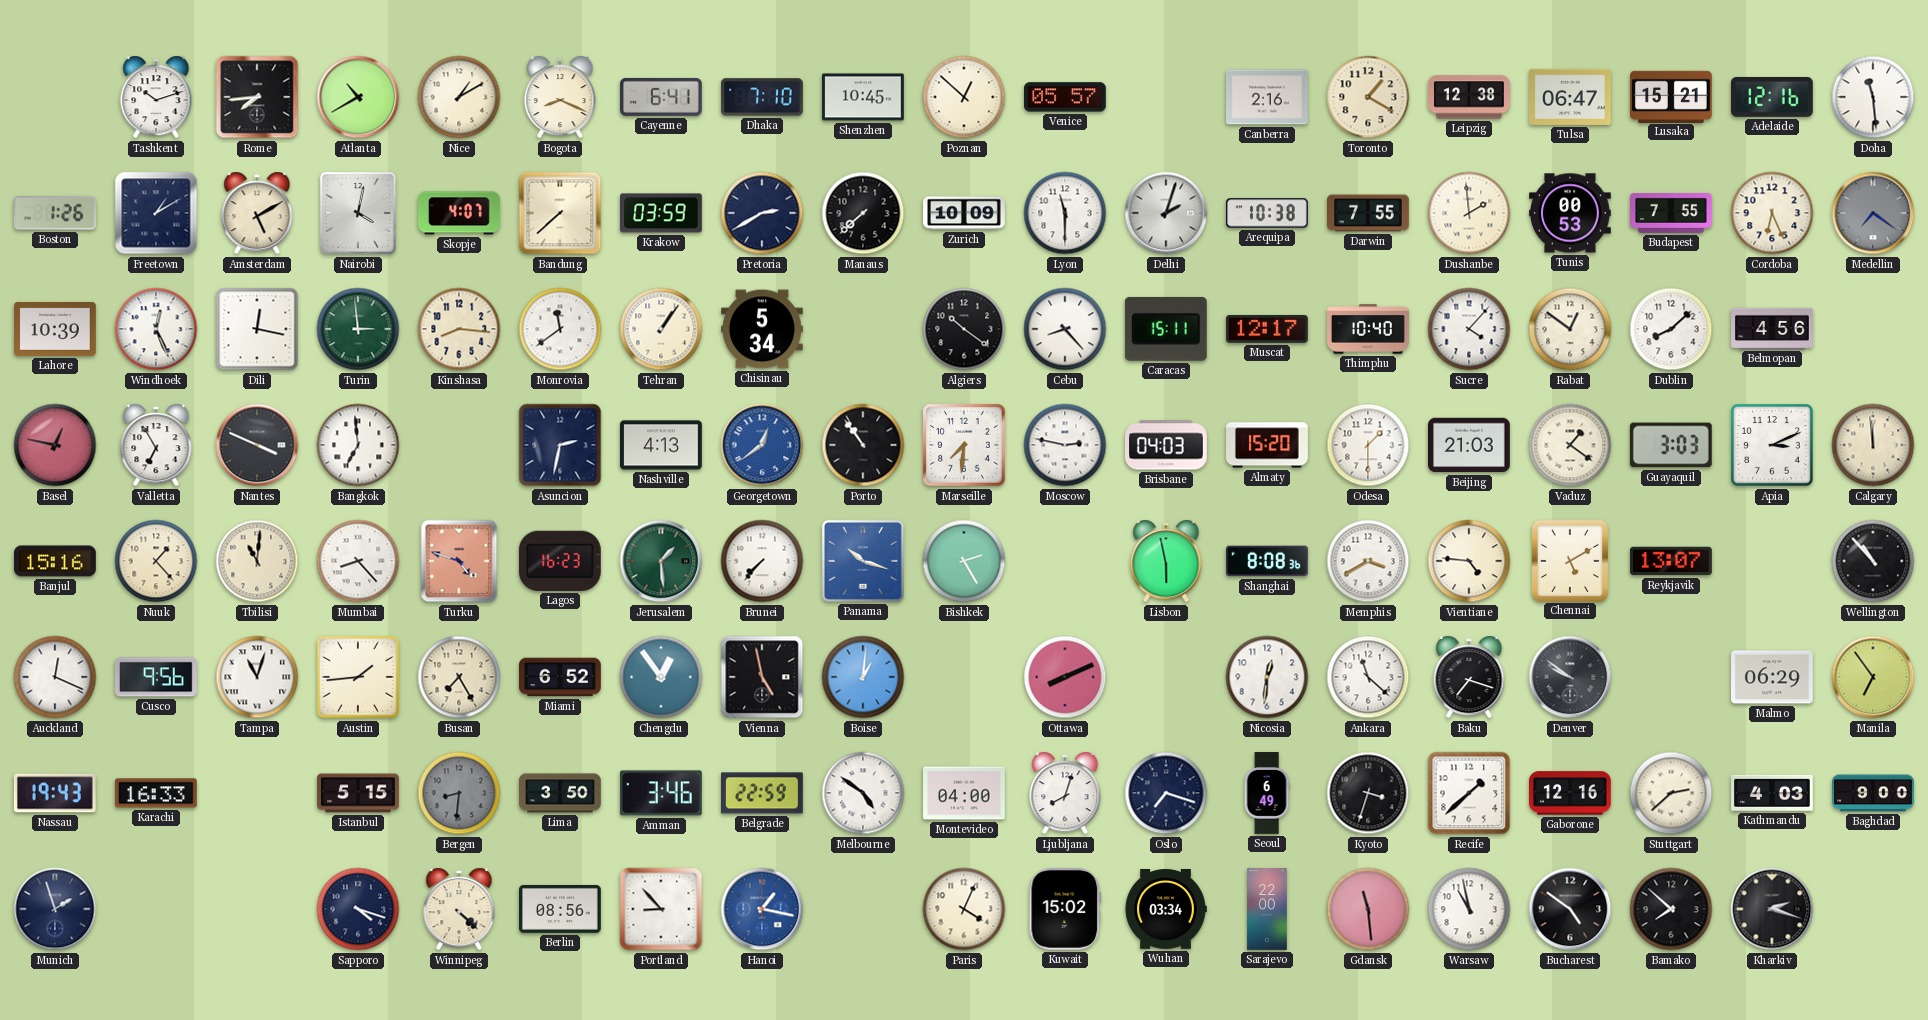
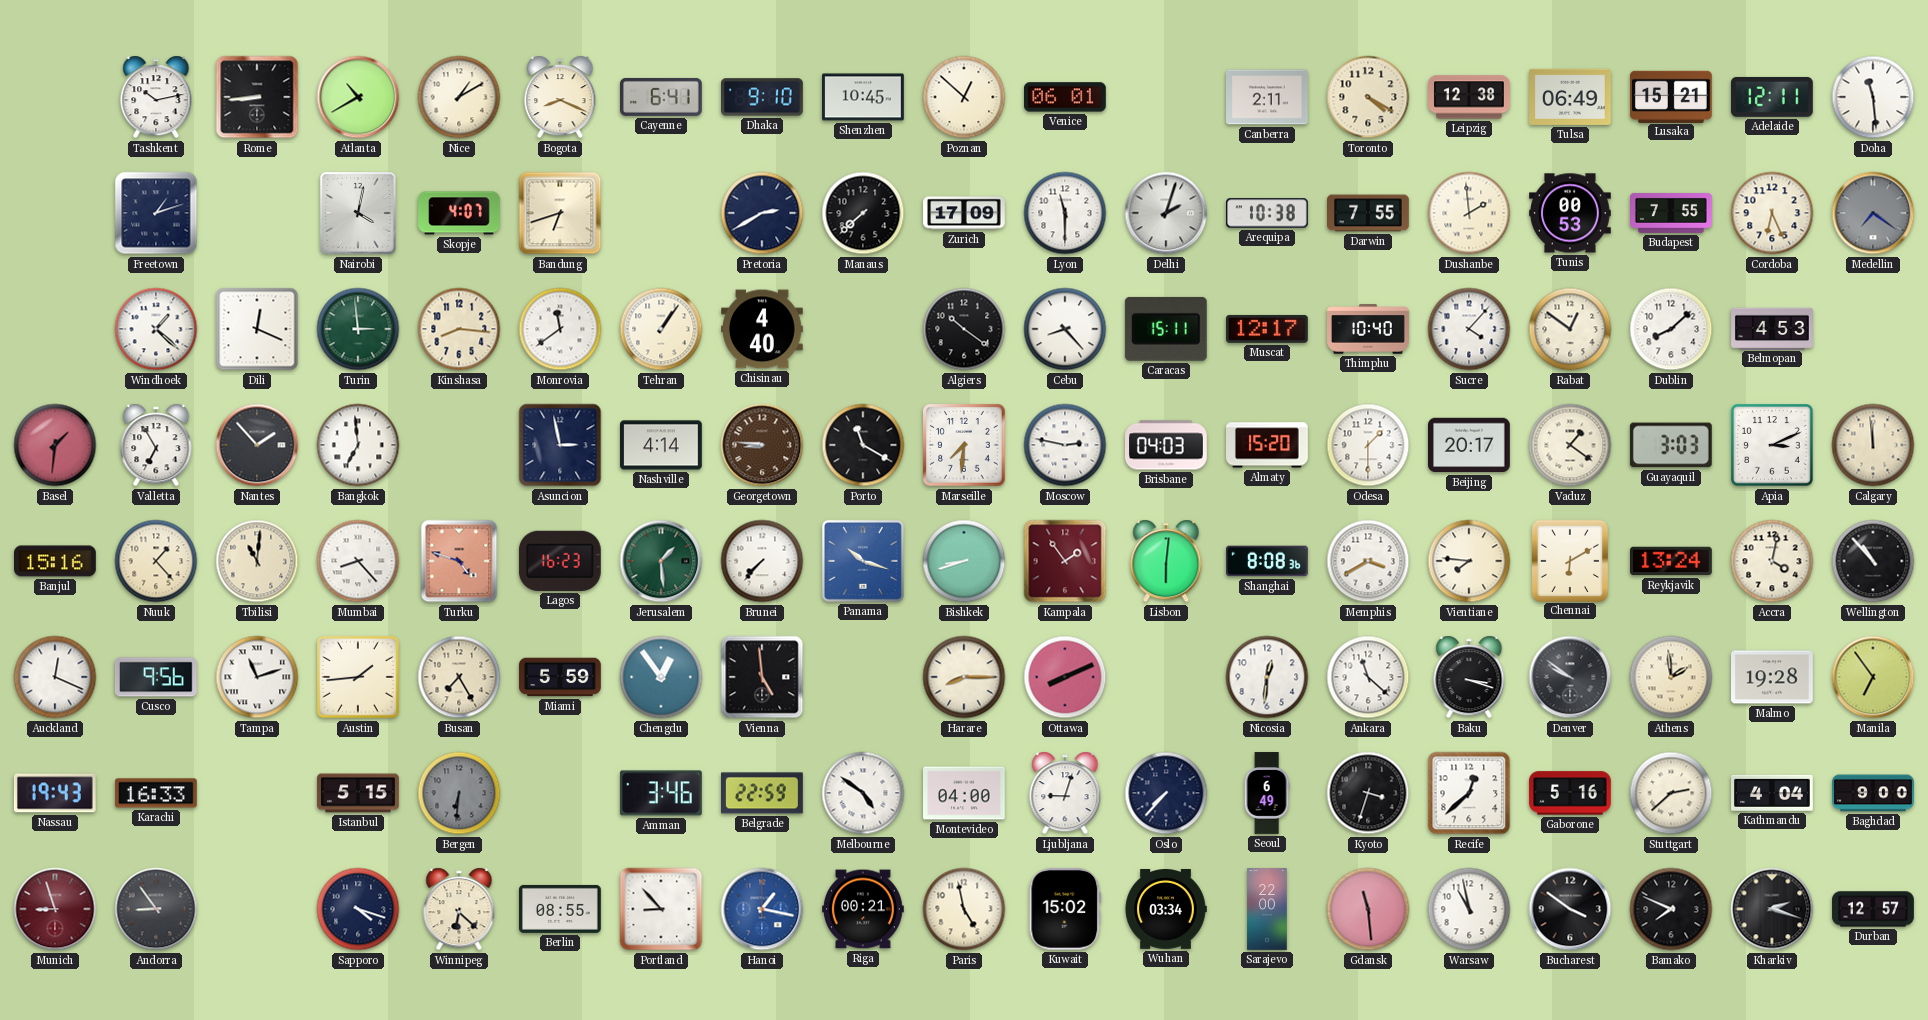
Tashkent: 10:12 -> 10:13 (156, 97)
Rome: 7:44 -> 8:44 (257, 97)
Dhaka: 7:10 -> 9:10 (763, 97)
Venice: 05:57 -> 06:01 (1066, 97)
Canberra: 2:16 -> 2:11 (1268, 97)
Toronto: 1:20 -> 4:20 (1368, 97)
Tulsa: 06:47 -> 06:49 (1571, 97)
Adelaide: 12:16 -> 12:11 (1772, 97)
Boston: 1:26 -> none (55, 213)
Freetown: 1:10 -> 1:12 (156, 213)
Amsterdam: 5:10 -> none (257, 213)
Bandung: 7:38 -> 6:42 (560, 213)
Krakow: 03:59 -> none (662, 213)
Zurich: 10:09 -> 17:09 (964, 213)
Lahore: 10:39 -> none (56, 329)
Windhoek: 12:26 -> 1:22 (156, 329)
Dili: 12:17 -> 12:19 (257, 329)
Chisinau: 5:34 -> 4:40 (763, 329)
Belmopan: 4:56 -> 4:53 (1772, 328)
Basel: 12:47 -> 1:31 (55, 445)
Nantes: 3:49 -> 1:53 (257, 445)
Asuncion: 2:32 -> 2:58 (560, 445)
Nashville: 4:13 -> 4:14 (662, 445)
Georgetown: 12:39 -> 8:46 (762, 445)
Georgetown dial: blue -> brown (762, 445)
Porto: 10:54 -> 11:20 (863, 445)
Beijing: 21:03 -> 20:17 (1470, 445)
Bishkek: 2:25 -> 8:42 (964, 561)
Kampala: none -> 1:54 (1065, 561)
Lisbon: 5:58 -> 6:01 (1166, 561)
Vientiane: 4:46 -> 7:46 (1469, 561)
Chennai: 5:10 -> 6:10 (1570, 560)
Reykjavik: 13:07 -> 13:24 (1672, 561)
Accra: none -> 4:02 (1772, 561)
Tampa: 11:03 -> 11:12 (257, 677)
Miami: 6:52 -> 5:59 (560, 677)
Vienna: 4:58 -> 4:59 (762, 677)
Boise: 1:01 -> none (863, 677)
Harare: none -> 8:15 (964, 677)
Baku: 7:18 -> 3:18 (1469, 677)
Athens: none -> 1:59 (1671, 677)
Malmo: 06:29 -> 19:28 (1773, 677)
Bergen: 8:31 -> 6:31 (459, 793)
Lima: 3:50 -> none (561, 793)
Ljubljana: 8:03 -> 9:03 (1065, 793)
Oslo: 7:18 -> 7:37 (1166, 793)
Recife: 1:38 -> 12:38 (1469, 793)
Gaborone: 12:16 -> 5:16 (1571, 793)
Kathmandu: 4:03 -> 4:04 (1773, 793)
Munich: 1:57 -> 8:57 (55, 909)
Munich dial: navy -> burgundy (55, 909)
Andorra: none -> 8:54 (156, 909)
Winnipeg: 4:22 -> 6:22 (459, 909)
Berlin: 08:56 -> 08:55 (561, 909)
Riga: none -> 00:21 (864, 909)
Paris: 4:04 -> 4:58 (964, 909)
Bucharest: 4:51 -> 3:51 (1570, 909)
Bamako: 7:52 -> 7:49 (1671, 909)
Durban: none -> 12:57 (1873, 909)
